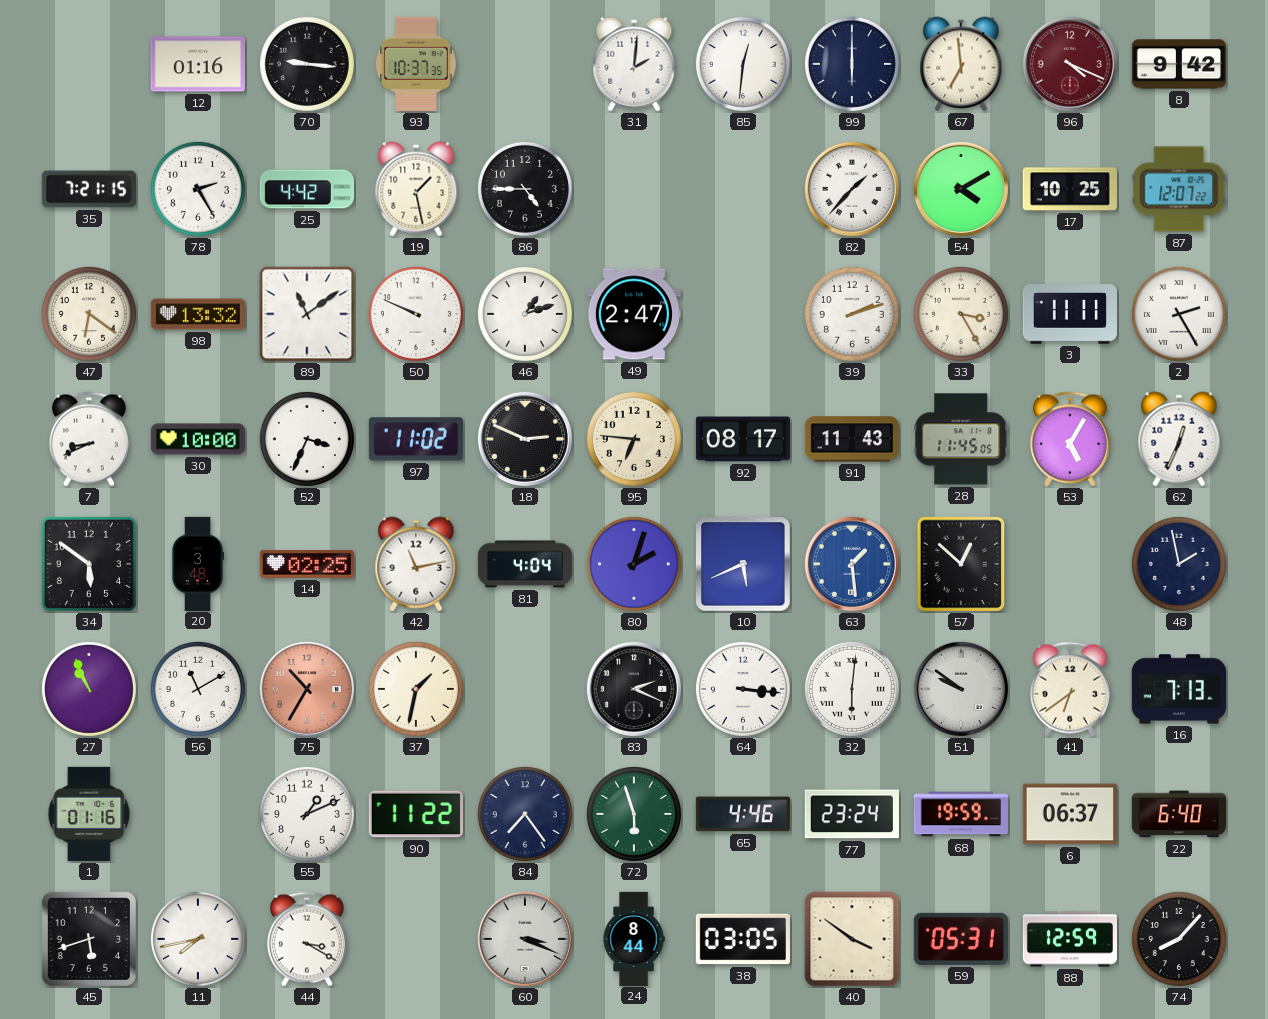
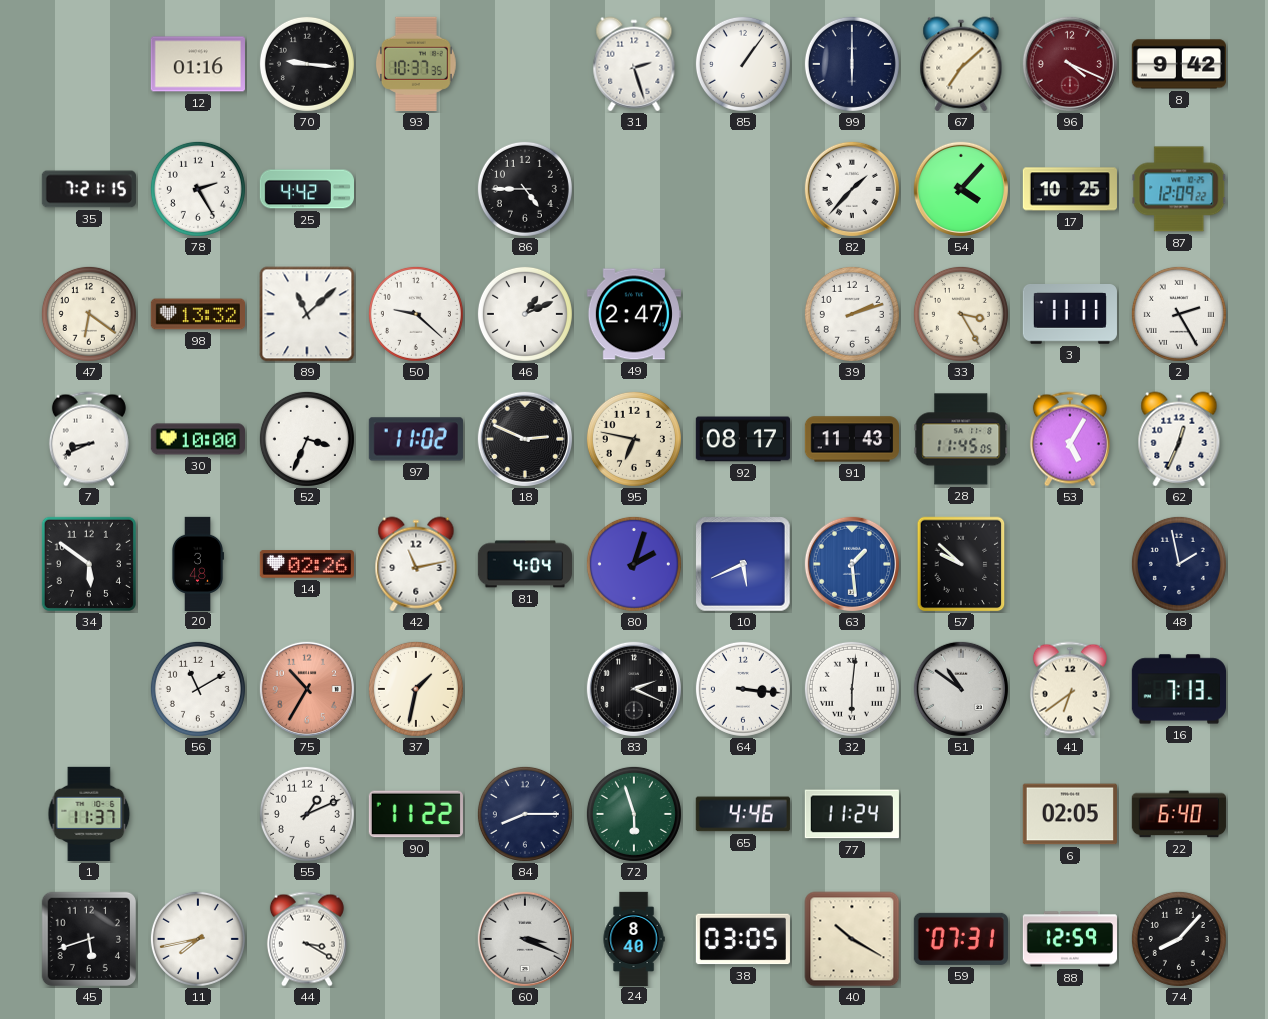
31: 2:01 -> 2:27 (634, 64)
85: 12:31 -> 1:06 (743, 64)
67: 6:59 -> 7:08 (961, 64)
19: 1:28 -> none (416, 189)
54: 4:10 -> 4:07 (961, 189)
87: 12:07 -> 12:09 (1179, 189)
89: 11:09 -> 11:08 (307, 314)
50: 9:49 -> 9:22 (416, 314)
46: 1:12 -> 1:11 (525, 314)
95: 6:46 -> 6:47 (634, 439)
14: 02:25 -> 02:26 (307, 564)
57: 12:52 -> 9:52 (961, 564)
27: 10:56 -> none (89, 689)
51: 9:51 -> 10:51 (961, 689)
1: 01:16 -> 11:37 (89, 814)
84: 7:24 -> 8:15 (525, 814)
77: 23:24 -> 11:24 (852, 814)
68: 19:59 -> none (961, 814)
6: 06:37 -> 02:05 (1070, 814)
24: 8:44 -> 8:40 (634, 938)
40: 3:51 -> 10:20 (852, 939)
59: 05:31 -> 07:31 (961, 939)
